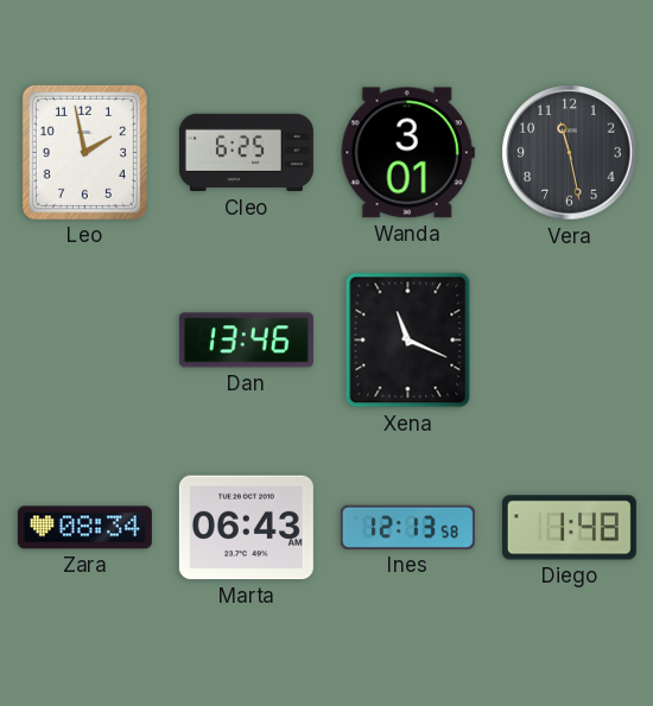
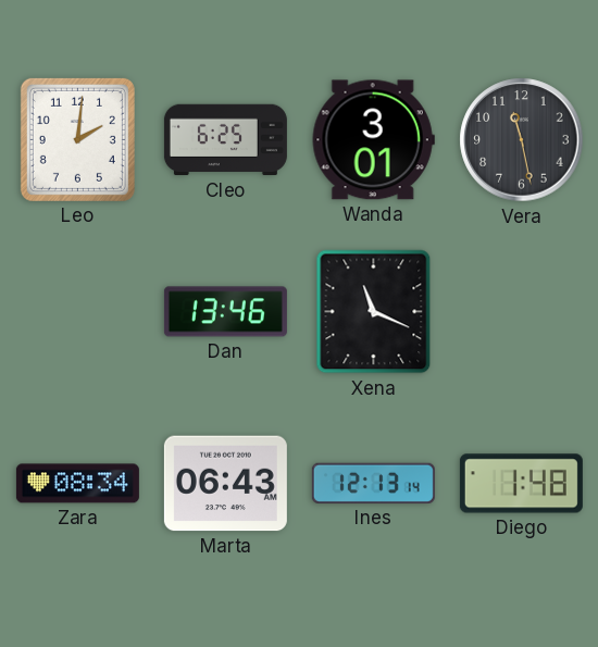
Leo: 1:58 -> 2:01 (77, 139)
Ines: 12:13:58 -> 12:13:14 (373, 483)
